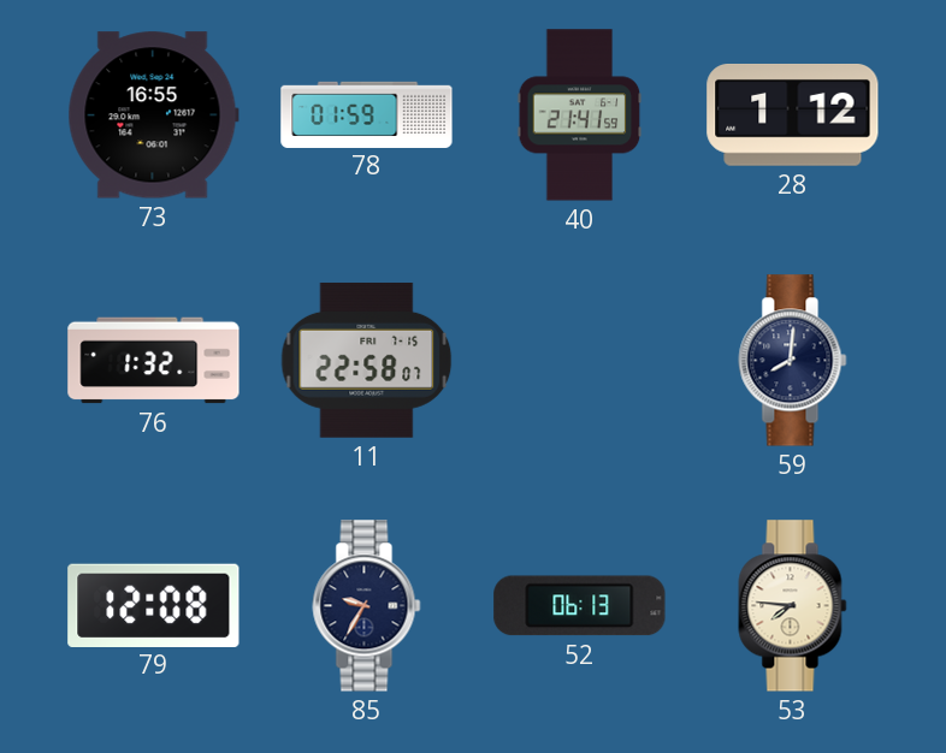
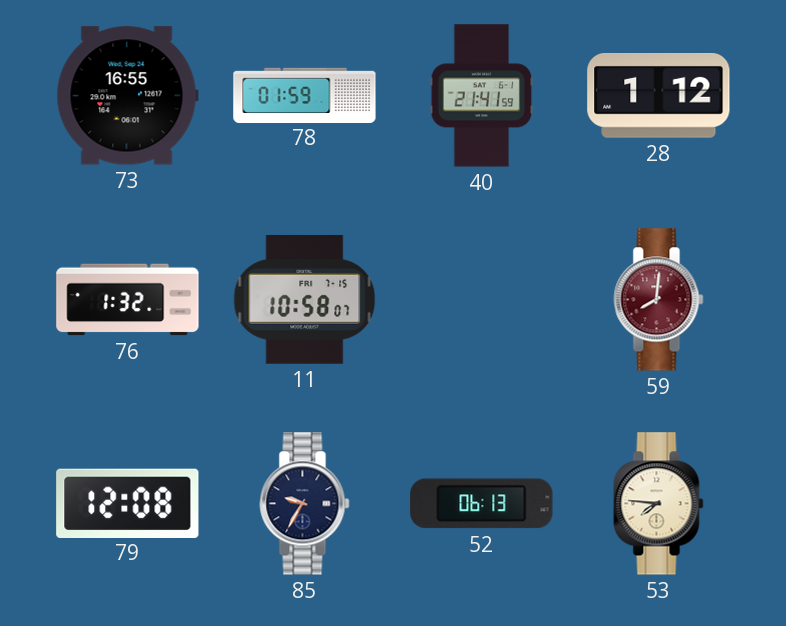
11: 22:58 -> 10:58 (305, 299)
59 dial: navy -> burgundy (659, 300)
